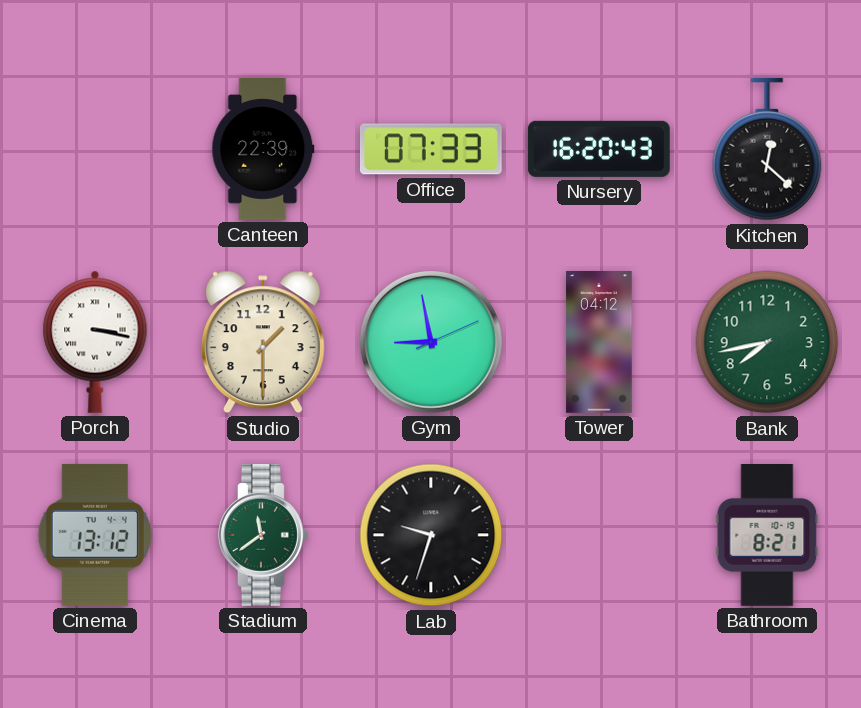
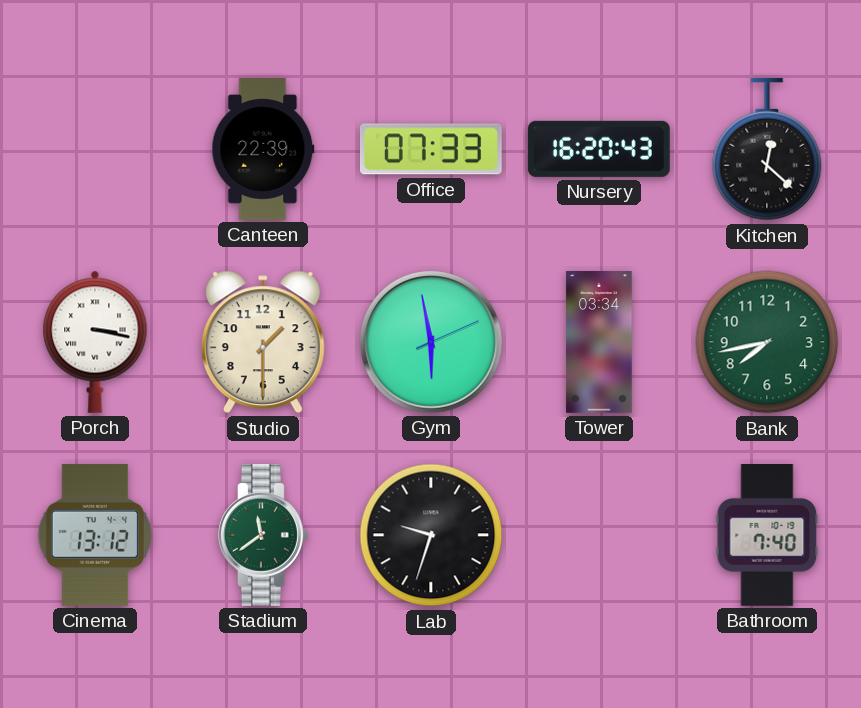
Gym: 8:58 -> 5:58 (431, 342)
Tower: 04:12 -> 03:34 (599, 343)
Bathroom: 8:21 -> 7:40 (767, 536)
